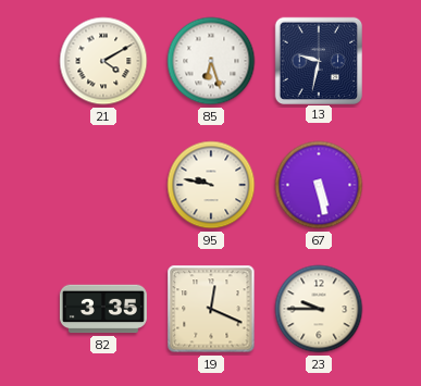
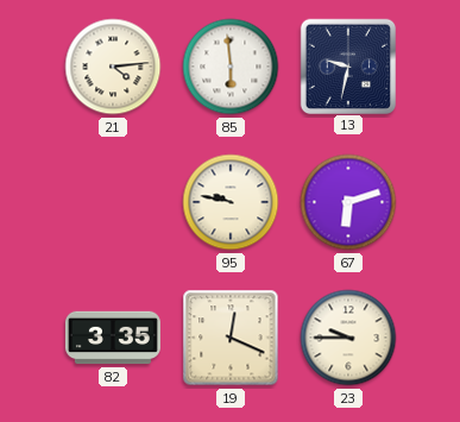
21: 4:10 -> 4:14 (113, 67)
85: 6:27 -> 5:59 (231, 67)
67: 5:28 -> 6:12 (348, 202)
